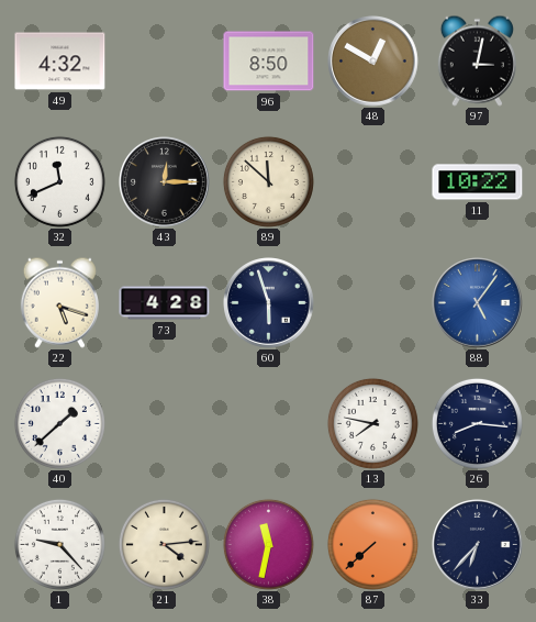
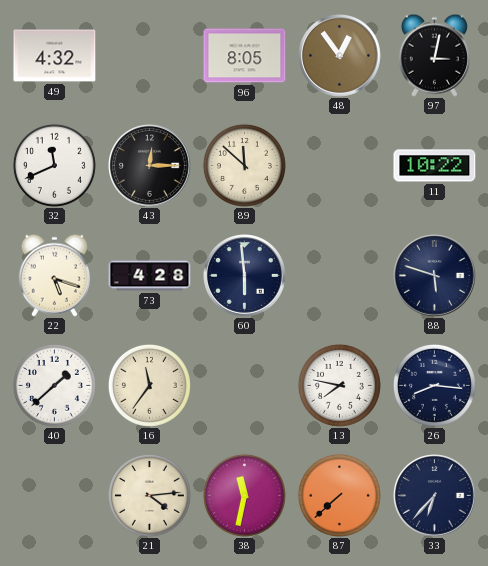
96: 8:50 -> 8:05 (245, 56)
48: 12:50 -> 12:54 (340, 56)
60: 5:57 -> 5:59 (245, 276)
88: 5:06 -> 5:48 (435, 276)
88 dial: blue -> navy (435, 276)
16: none -> 11:36 (149, 385)
1: 9:23 -> none (59, 544)
